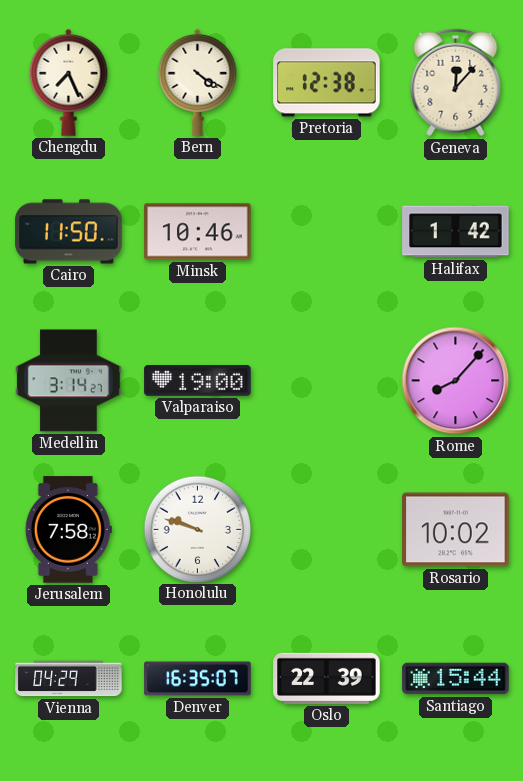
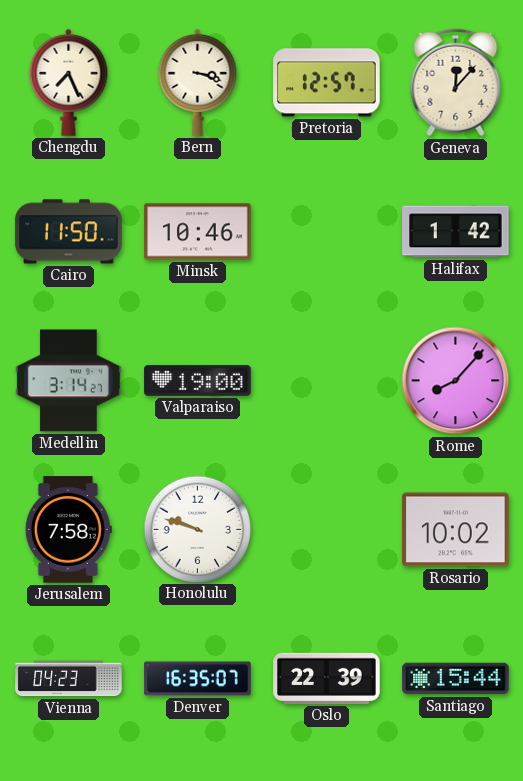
Bern: 4:21 -> 3:18 (198, 82)
Pretoria: 12:38 -> 12:57 (327, 83)
Vienna: 04:29 -> 04:23 (69, 679)
